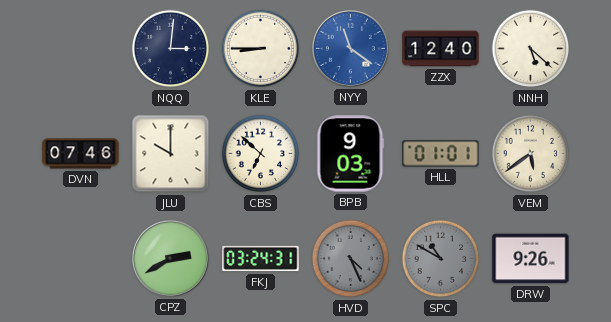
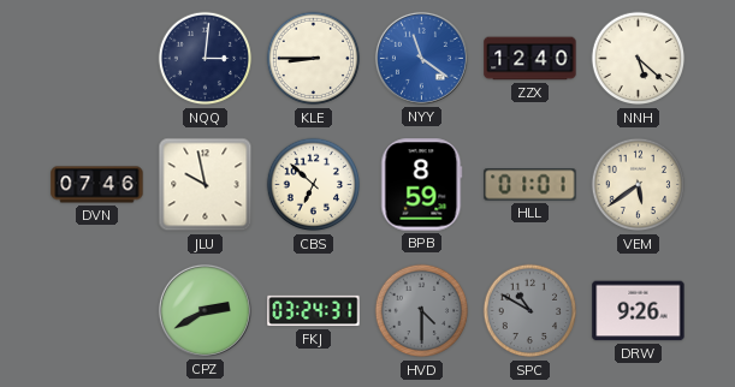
JLU: 10:00 -> 9:58 (206, 185)
BPB: 9:03 -> 8:59 (422, 185)
HVD: 4:26 -> 4:30 (422, 311)
